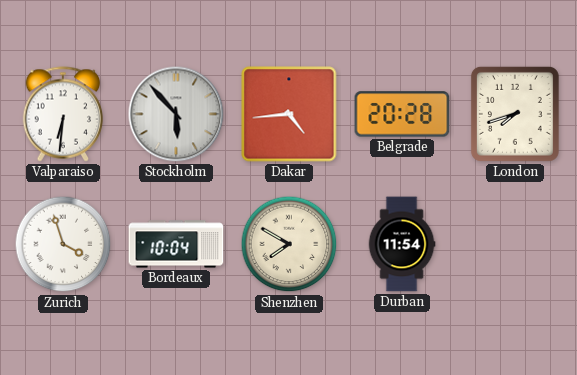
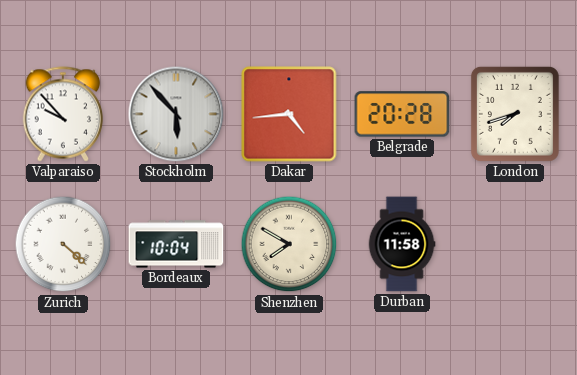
Valparaiso: 6:31 -> 9:53 (63, 114)
Zurich: 3:57 -> 4:22 (63, 244)
Durban: 11:54 -> 11:58 (402, 244)
